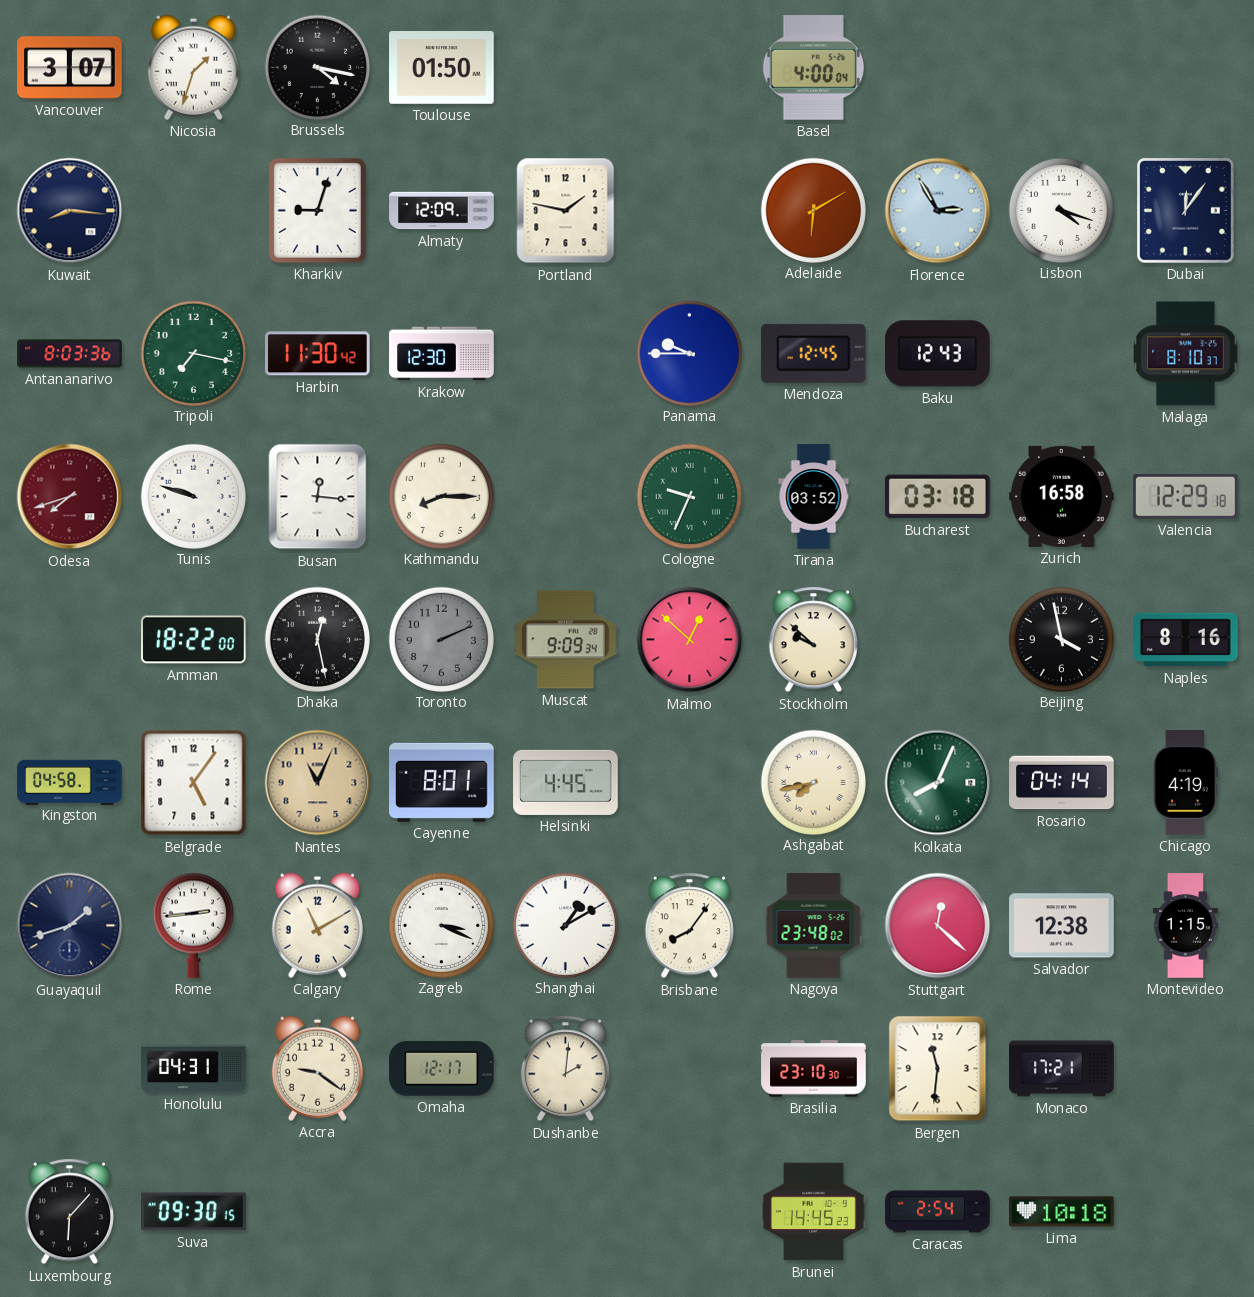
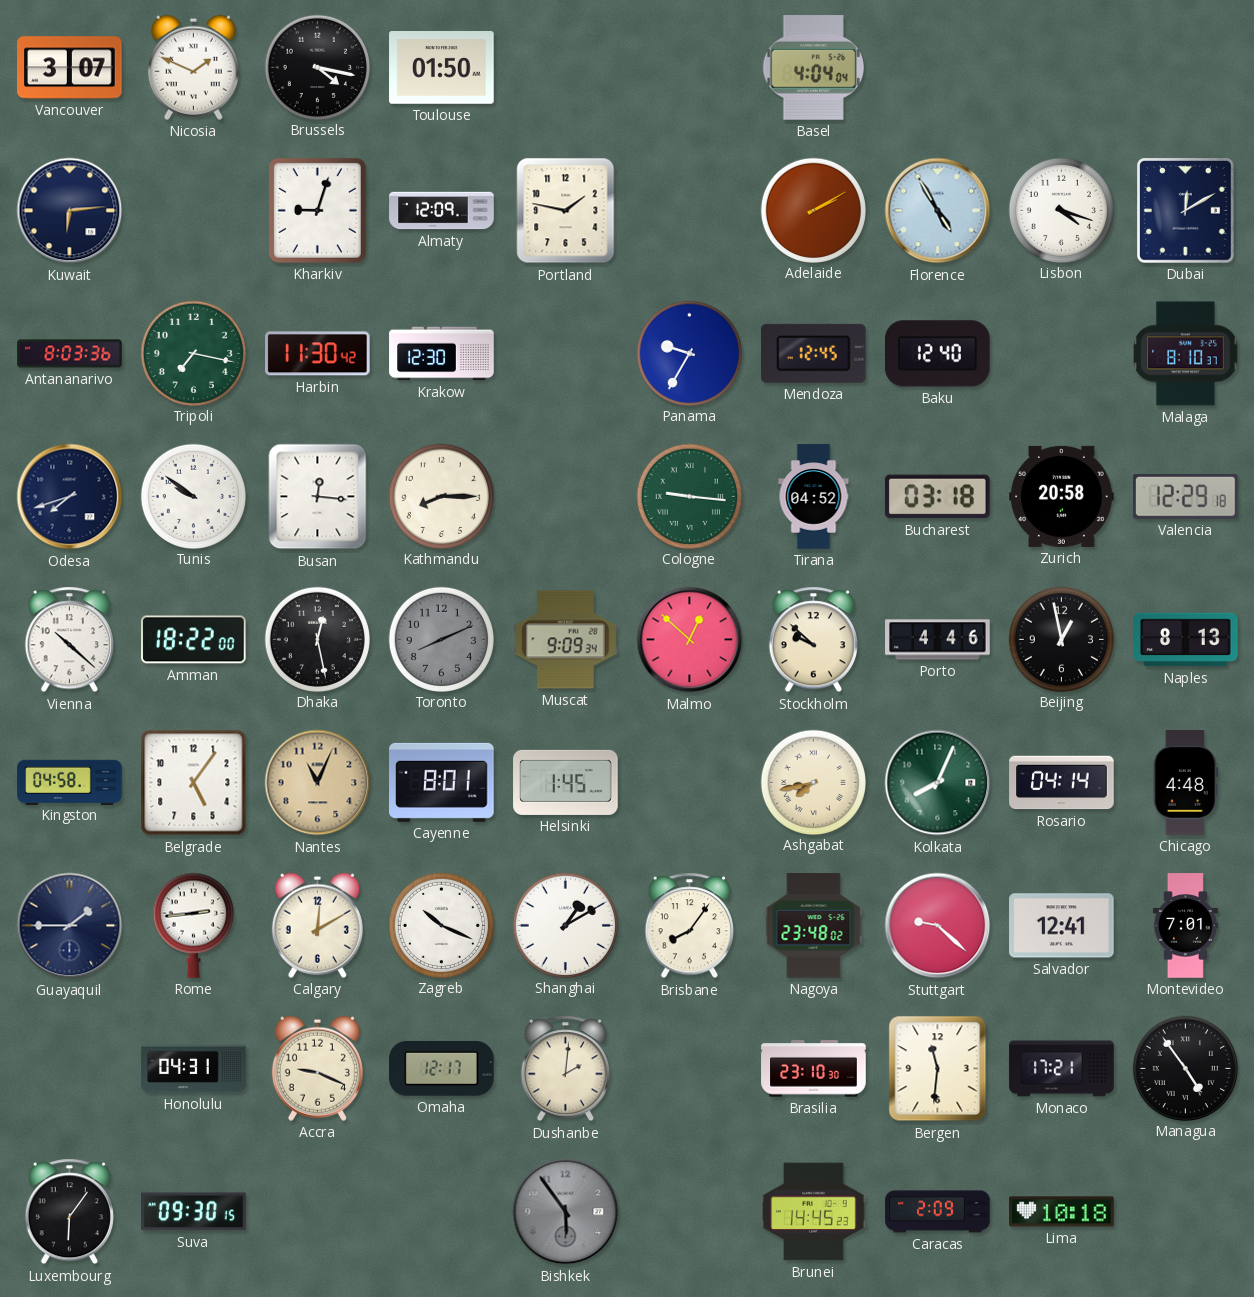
Nicosia: 1:33 -> 1:49 (193, 67)
Basel: 4:00 -> 4:04 (813, 68)
Kuwait: 8:16 -> 6:14 (70, 211)
Adelaide: 6:10 -> 2:10 (813, 210)
Florence: 2:55 -> 4:55 (938, 211)
Dubai: 12:06 -> 12:10 (1186, 211)
Panama: 9:45 -> 9:35 (689, 353)
Baku: 12:43 -> 12:40 (938, 354)
Odesa dial: burgundy -> navy (70, 497)
Tunis: 9:48 -> 9:51 (193, 496)
Cologne: 9:34 -> 9:16 (689, 496)
Tirana: 03:52 -> 04:52 (814, 497)
Zurich: 16:58 -> 20:58 (1062, 496)
Vienna: none -> 10:22 (69, 640)
Toronto: 2:11 -> 8:11 (441, 639)
Porto: none -> 4:46 (938, 640)
Beijing: 3:58 -> 12:58 (1061, 639)
Naples: 8:16 -> 8:13 (1186, 640)
Helsinki: 4:45 -> 1:45 (566, 782)
Chicago: 4:19 -> 4:48 (1185, 783)
Guayaquil: 1:42 -> 1:45 (70, 926)
Calgary: 11:10 -> 12:10 (317, 925)
Zagreb: 3:19 -> 10:19 (441, 925)
Stuttgart: 12:22 -> 9:22 (938, 926)
Salvador: 12:38 -> 12:41 (1062, 926)
Montevideo: 1:15 -> 7:01 (1185, 926)
Accra: 9:21 -> 9:19 (317, 1068)
Managua: none -> 4:54 (1185, 1068)
Luxembourg: 6:07 -> 6:06 (69, 1212)
Bishkek: none -> 5:54 (566, 1212)
Caracas: 2:54 -> 2:09 (938, 1212)
